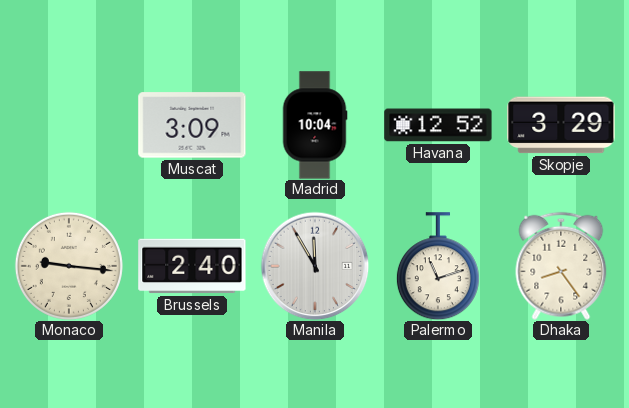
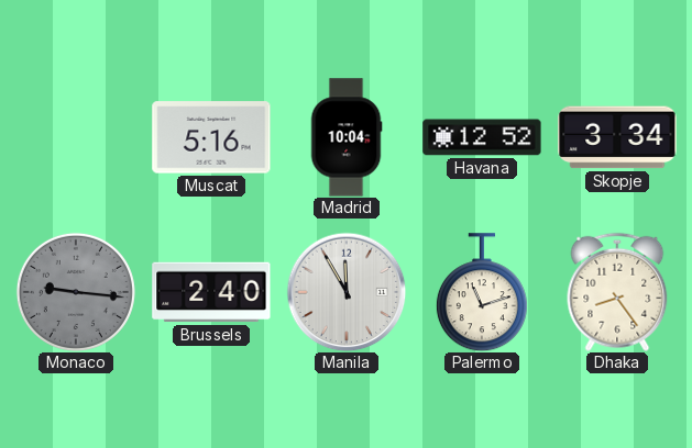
Muscat: 3:09 -> 5:16 (211, 137)
Skopje: 3:29 -> 3:34 (617, 137)
Monaco dial: cream -> grey (76, 292)
